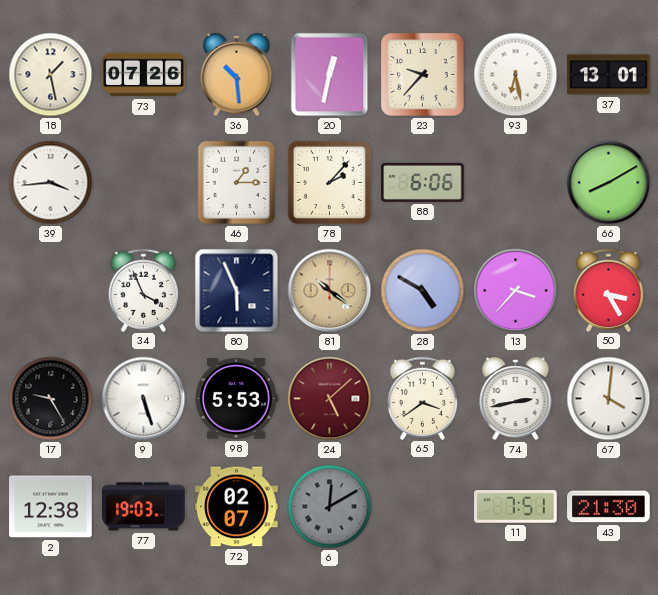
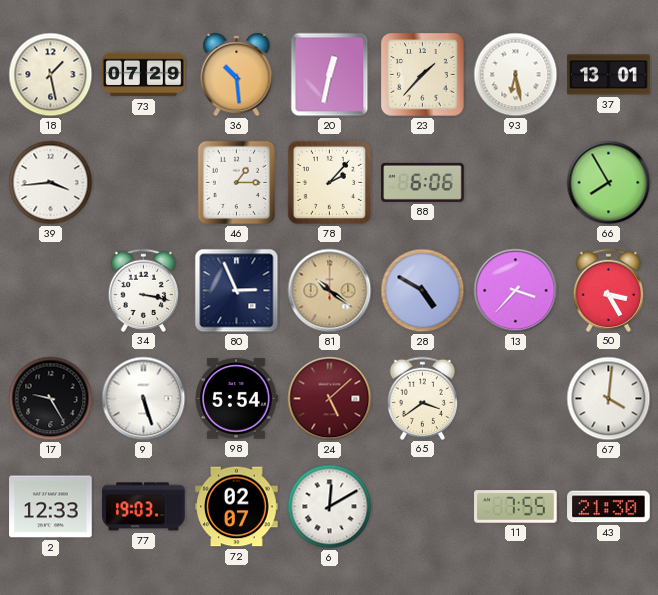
73: 07:26 -> 07:29 (144, 75)
23: 9:37 -> 1:37 (423, 75)
66: 8:10 -> 7:55 (609, 183)
34: 3:56 -> 3:17 (144, 290)
80: 5:56 -> 2:56 (237, 291)
98: 5:53 -> 5:54 (236, 399)
74: 2:43 -> none (516, 400)
2: 12:38 -> 12:33 (51, 507)
6 dial: grey -> white (330, 507)
11: 7:51 -> 7:55 (516, 507)
